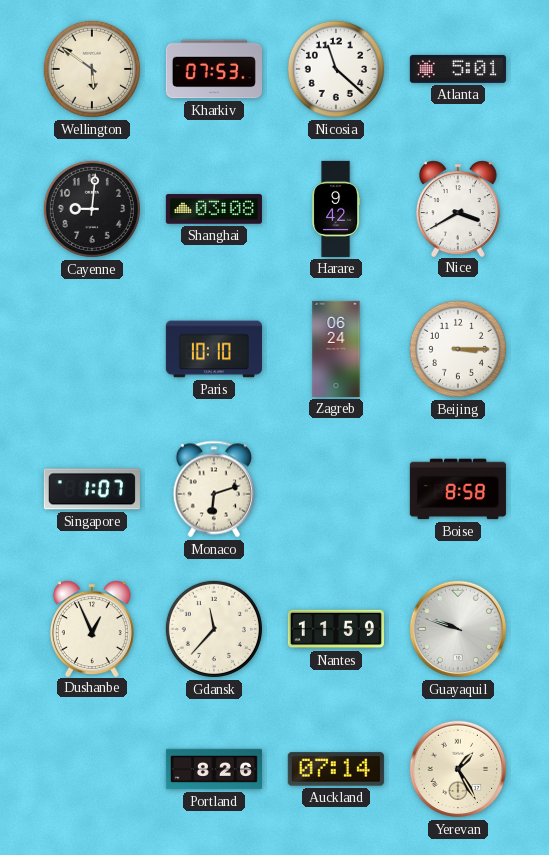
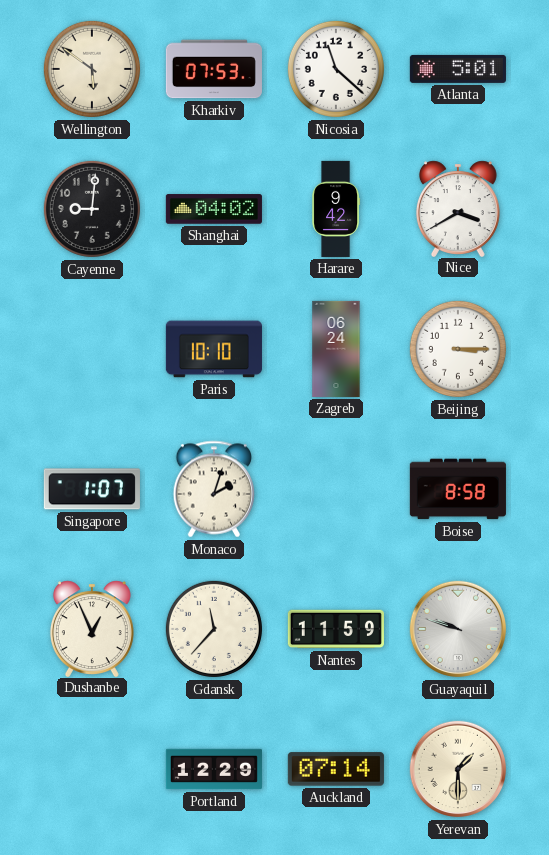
Shanghai: 03:08 -> 04:02 (214, 209)
Monaco: 6:12 -> 2:03 (214, 489)
Portland: 8:26 -> 12:29 (214, 769)
Yerevan: 1:25 -> 1:30 (458, 769)
